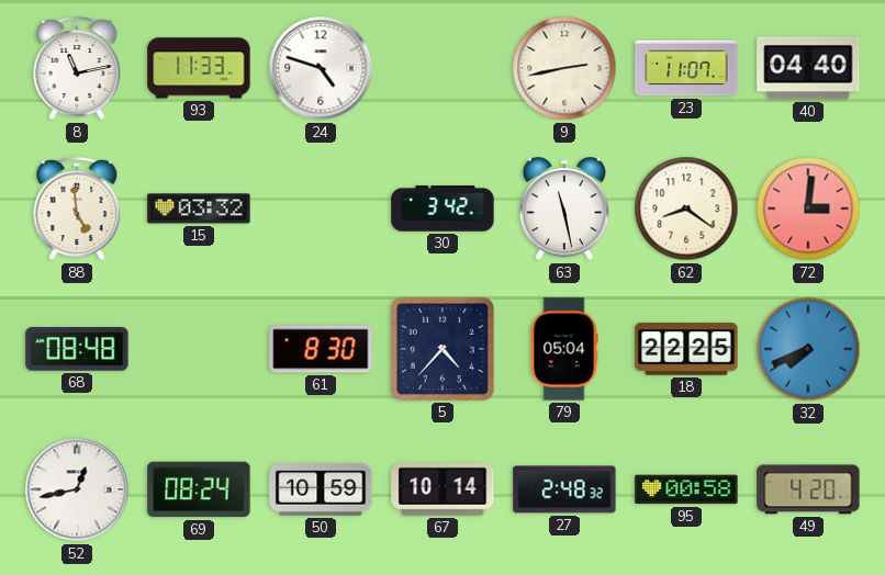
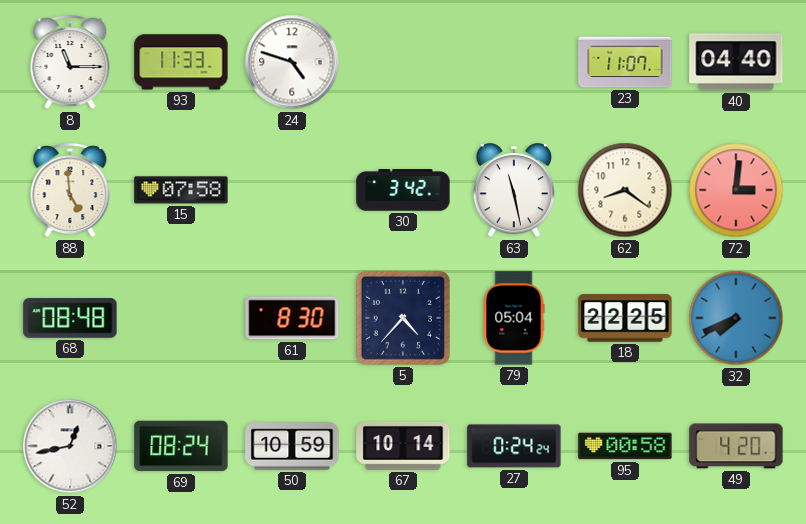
8: 11:13 -> 11:15 (70, 63)
9: 2:43 -> none (564, 68)
15: 03:32 -> 07:58 (181, 190)
27: 2:48 -> 0:24 (514, 446)
